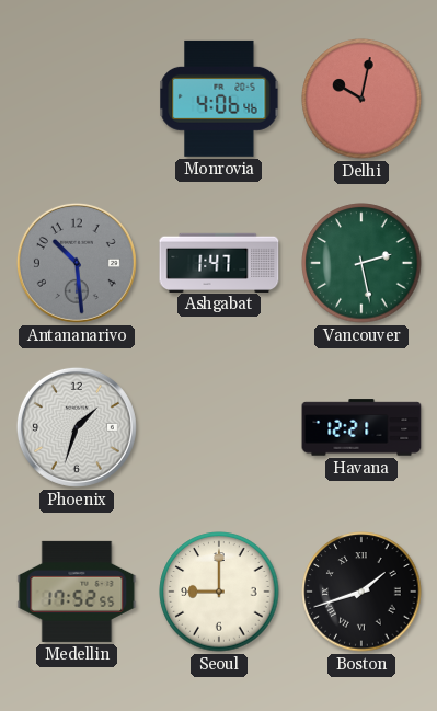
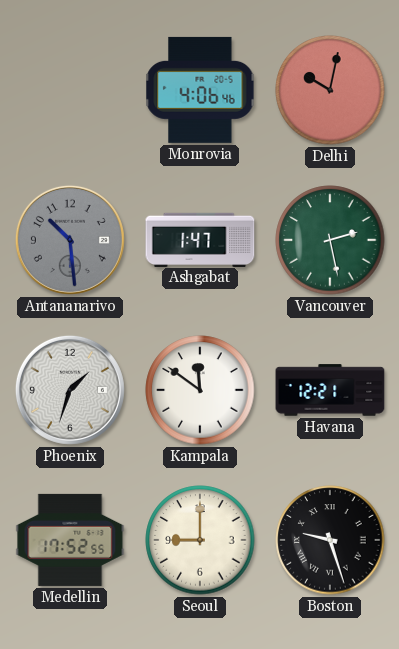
Kampala: none -> 11:51 (200, 390)
Boston: 1:42 -> 9:27 (330, 540)
